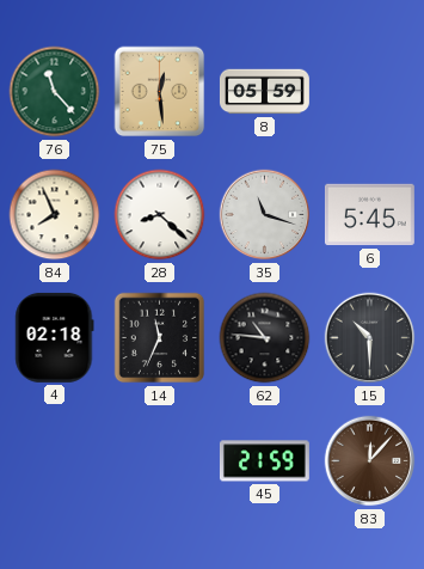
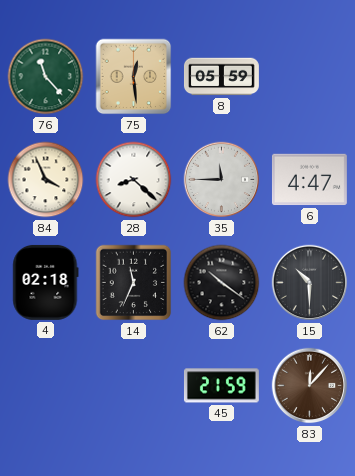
84: 7:56 -> 3:56 (46, 180)
35: 11:18 -> 11:45 (222, 180)
6: 5:45 -> 4:47 (309, 180)
62: 10:46 -> 10:21 (222, 283)
